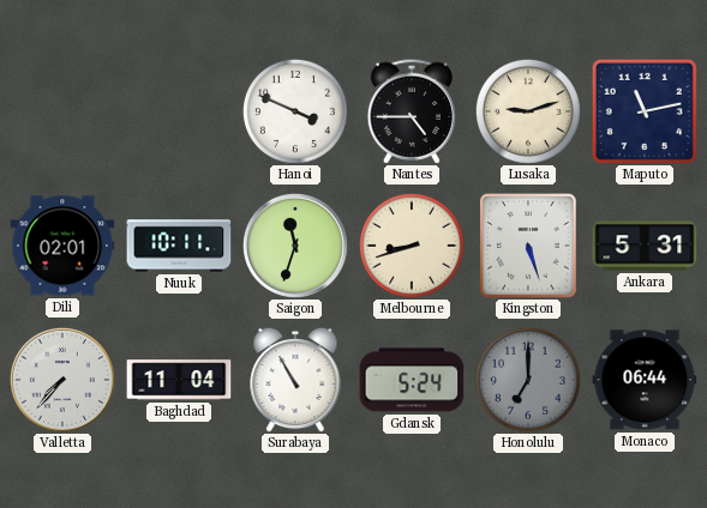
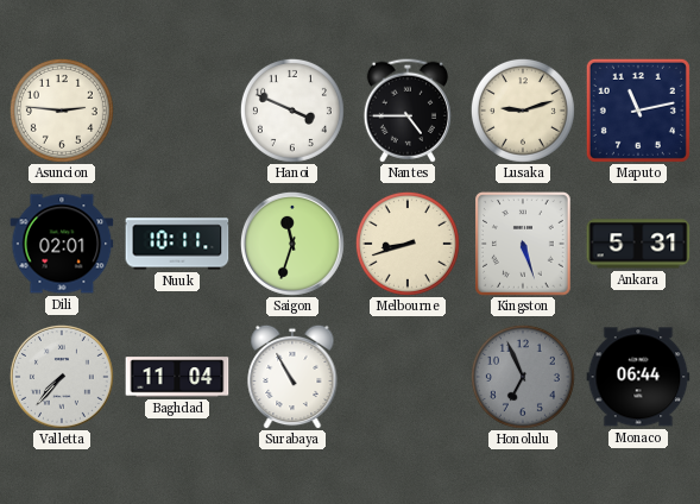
Asuncion: none -> 2:46 (62, 111)
Gdansk: 5:24 -> none (412, 380)
Honolulu: 7:00 -> 6:56 (523, 377)
